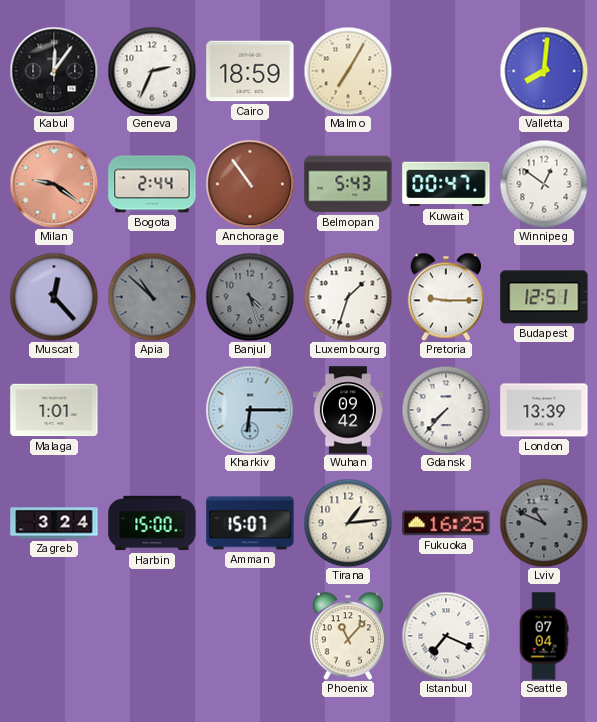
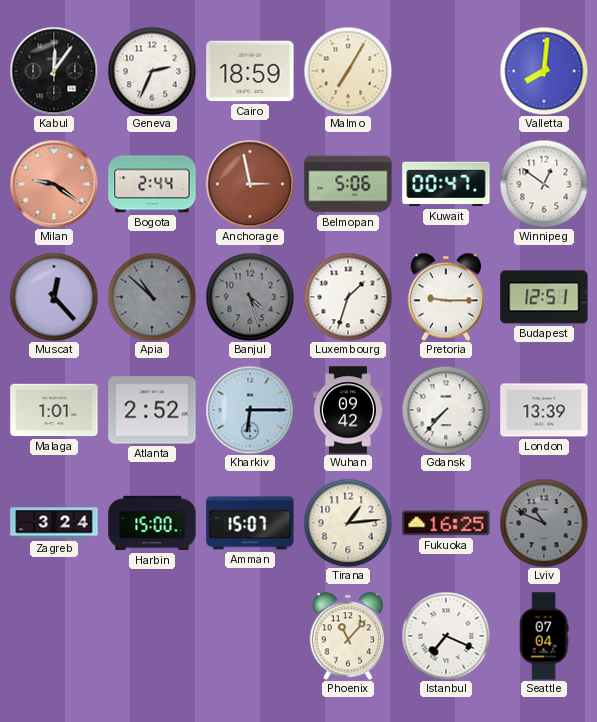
Anchorage: 10:54 -> 2:58 (250, 184)
Belmopan: 5:43 -> 5:06 (348, 184)
Atlanta: none -> 2:52 (152, 410)
